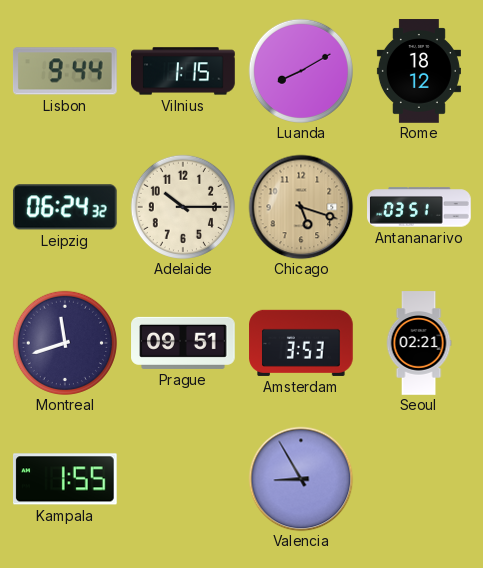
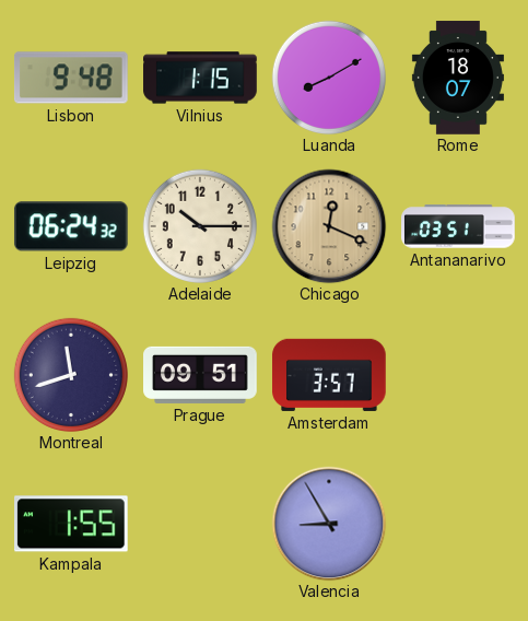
Lisbon: 9:44 -> 9:48 (71, 78)
Rome: 18:12 -> 18:07 (458, 78)
Chicago: 5:18 -> 12:19 (329, 226)
Amsterdam: 3:53 -> 3:57 (329, 375)
Seoul: 02:21 -> none (419, 343)
